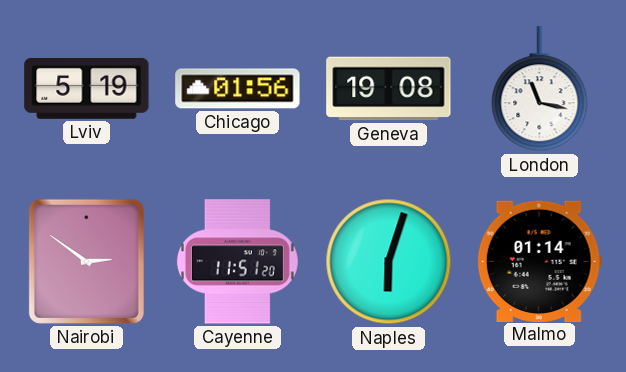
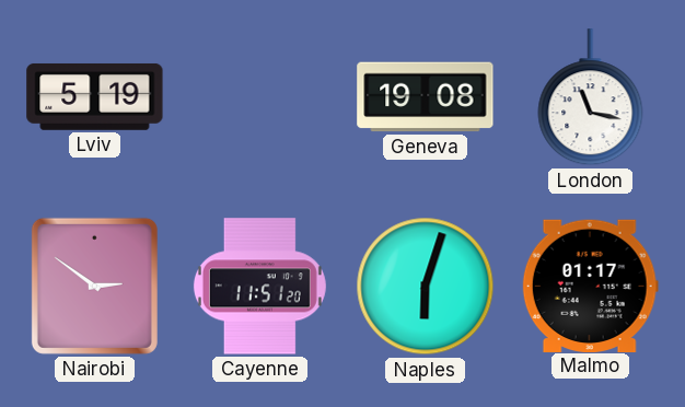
Chicago: 01:56 -> none (238, 89)
Malmo: 01:14 -> 01:17 (590, 286)
